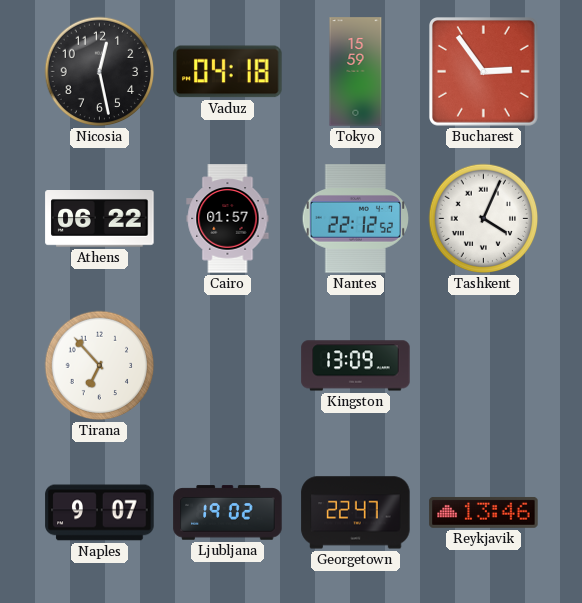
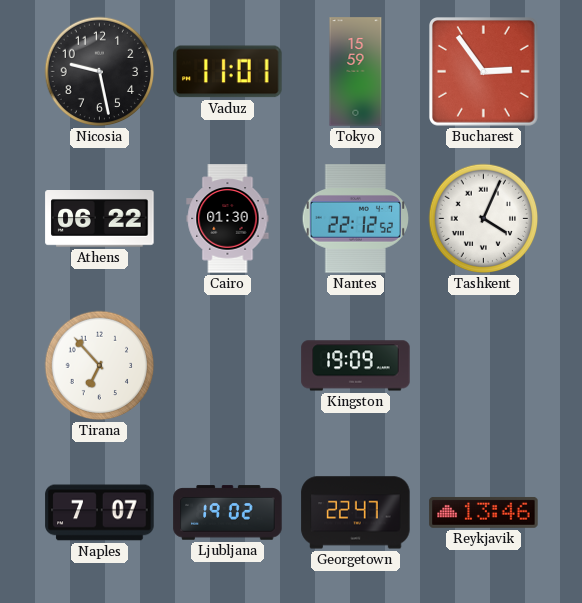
Nicosia: 12:28 -> 9:28 (100, 72)
Vaduz: 04:18 -> 11:01 (228, 72)
Cairo: 01:57 -> 01:30 (228, 219)
Kingston: 13:09 -> 19:09 (356, 366)
Naples: 9:07 -> 7:07 (100, 513)
